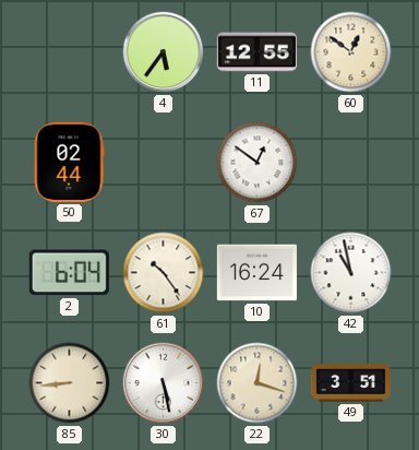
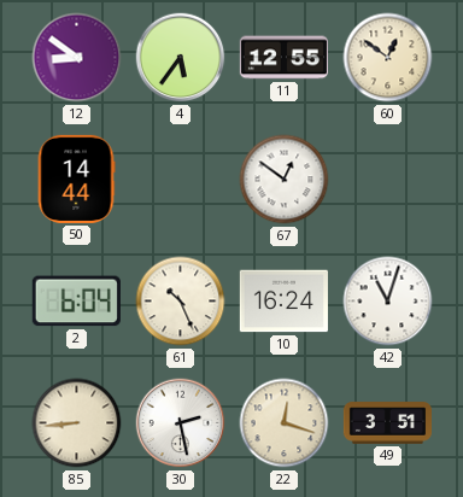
12: none -> 8:51 (77, 58)
50: 02:44 -> 14:44 (76, 179)
61: 10:24 -> 10:26 (181, 302)
42: 10:58 -> 11:03 (388, 302)
30: 5:28 -> 2:28 (181, 423)
